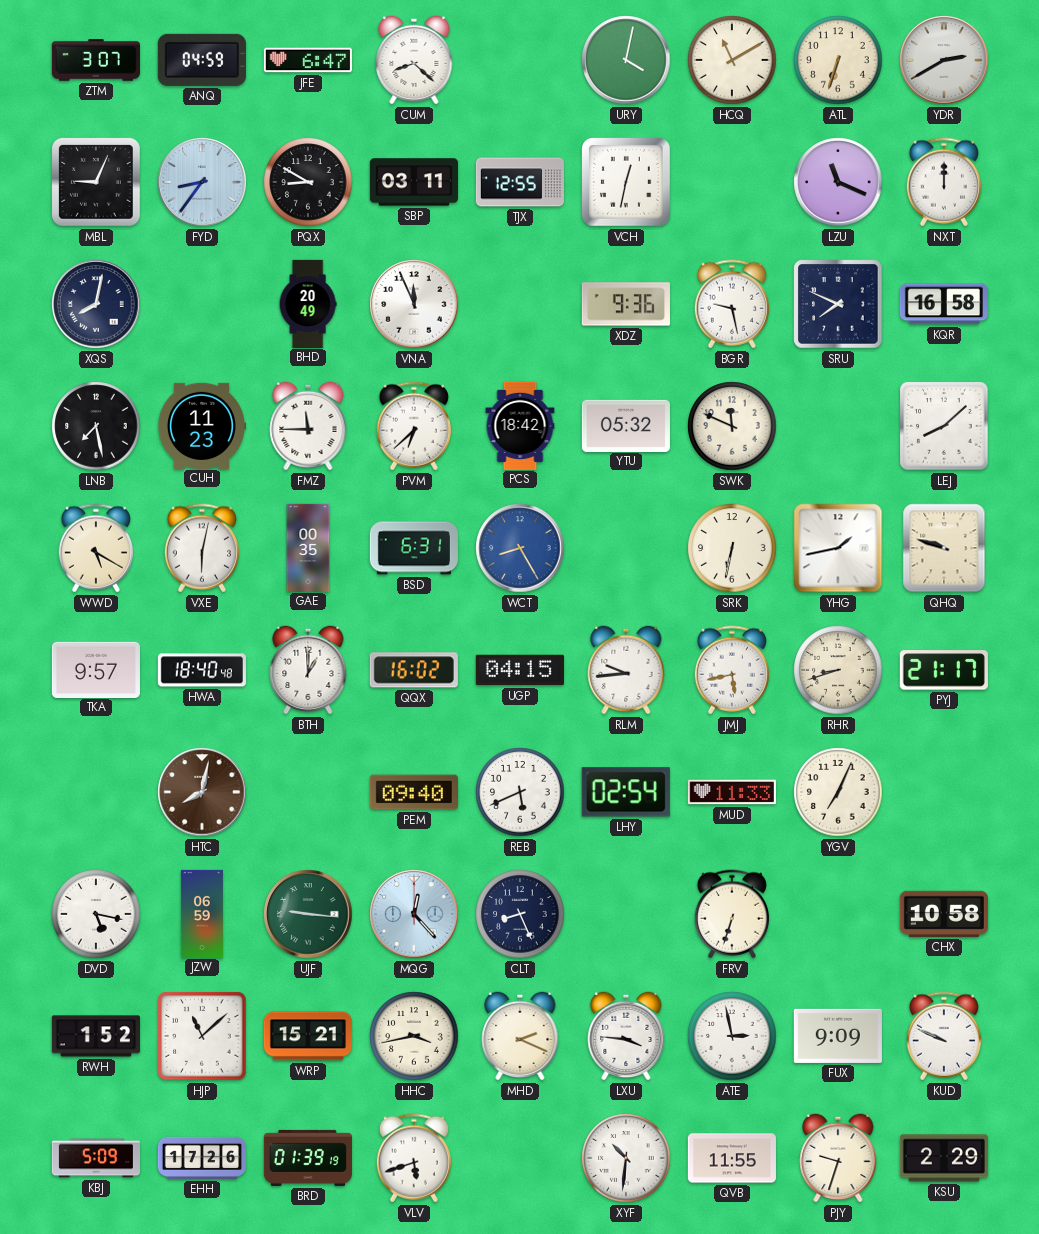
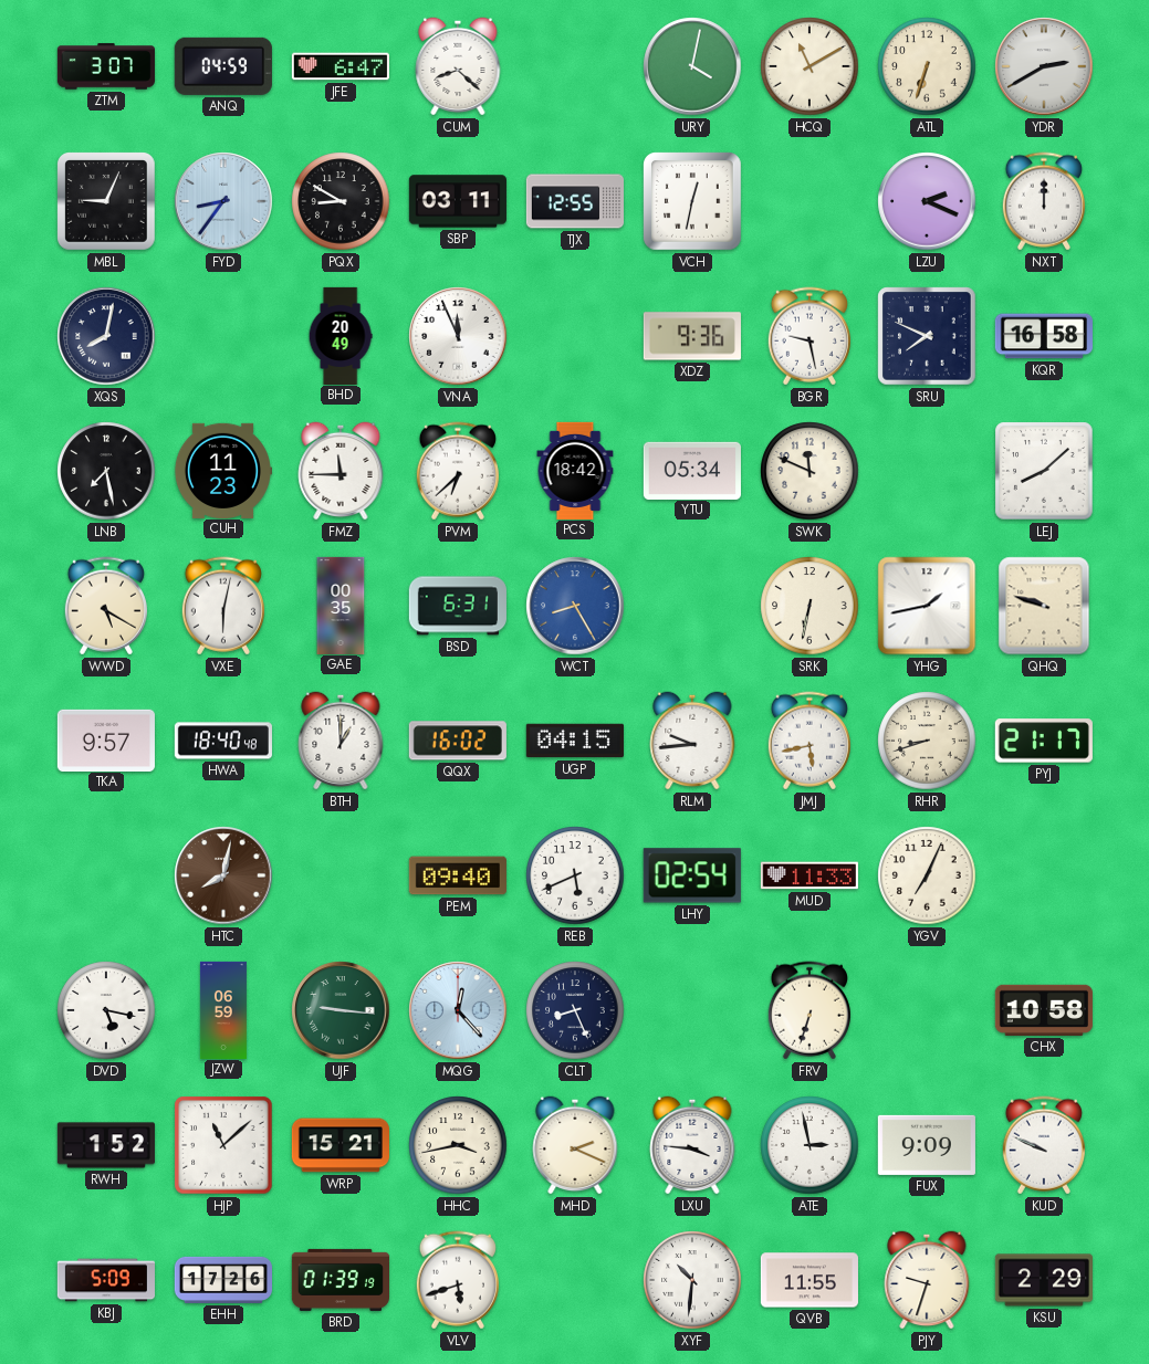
LZU: 11:19 -> 2:19 (927, 201)
YTU: 05:32 -> 05:34 (692, 470)
